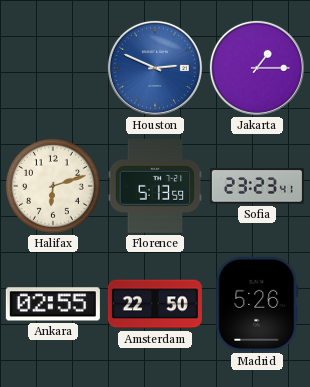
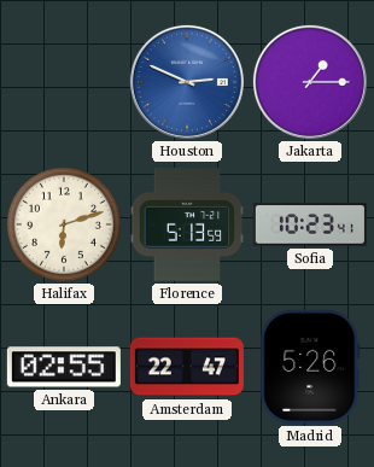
Sofia: 23:23 -> 10:23 (310, 224)
Amsterdam: 22:50 -> 22:47 (187, 367)
